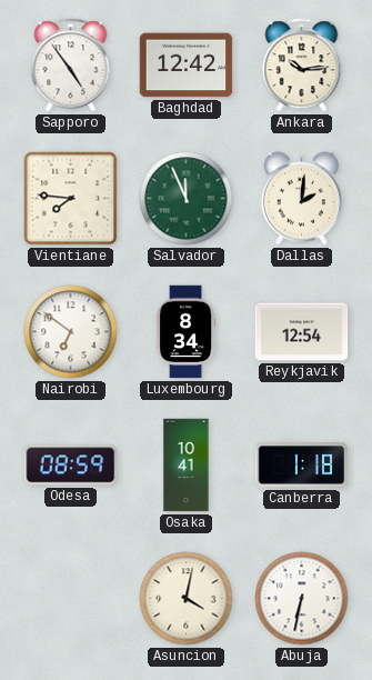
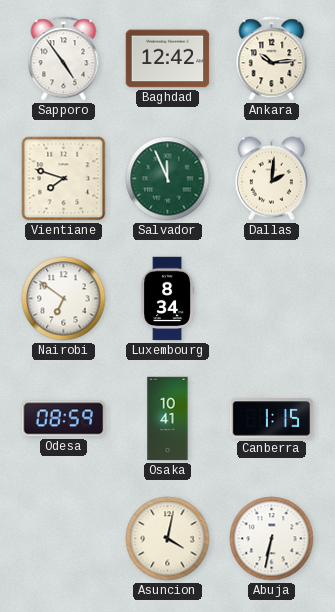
Vientiane: 7:46 -> 7:48 (64, 179)
Reykjavik: 12:54 -> none (302, 332)
Canberra: 1:18 -> 1:15 (272, 419)
